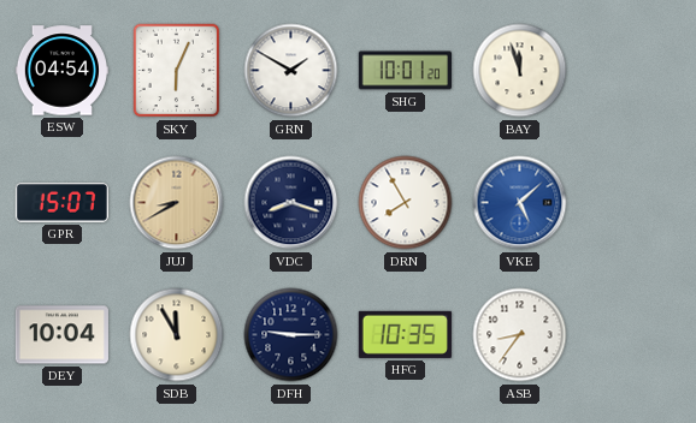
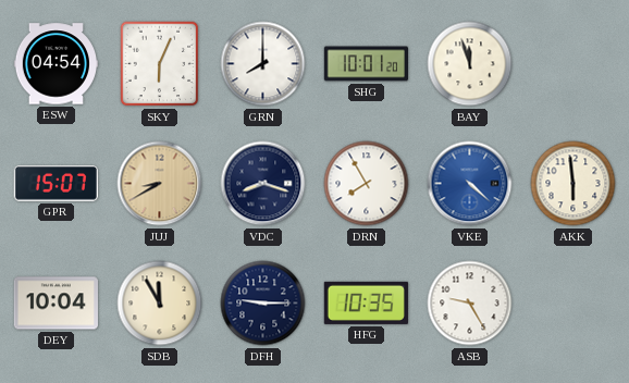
GRN: 1:50 -> 8:00 (263, 64)
VKE: 5:08 -> 4:22 (470, 184)
AKK: none -> 5:59 (573, 184)
ASB: 8:36 -> 9:25 (470, 304)
